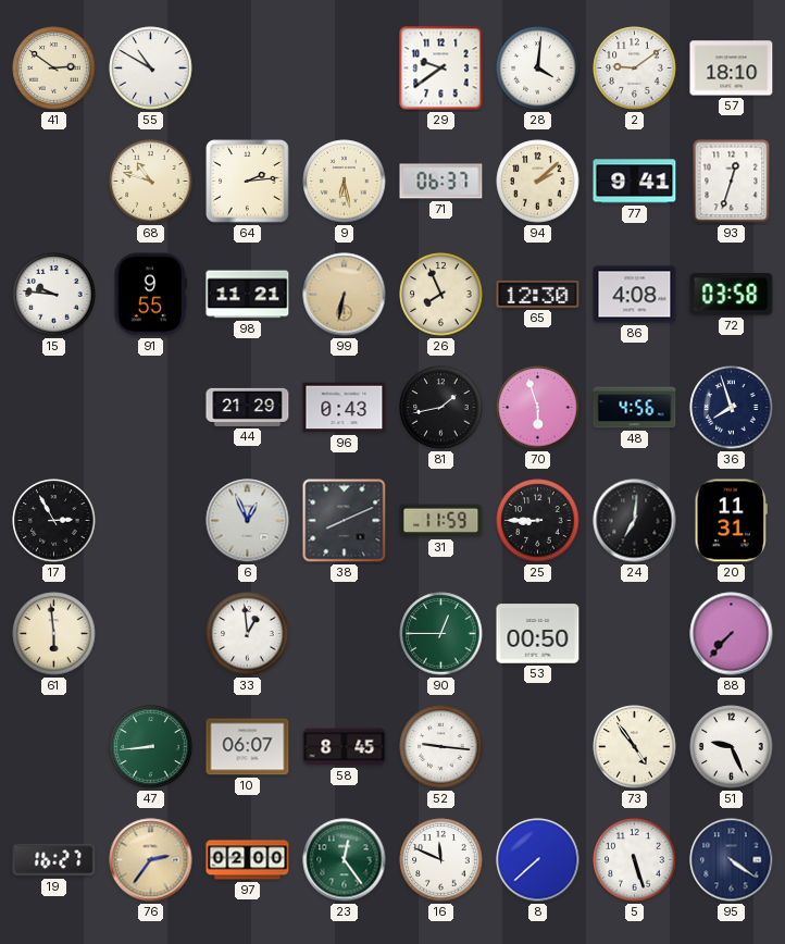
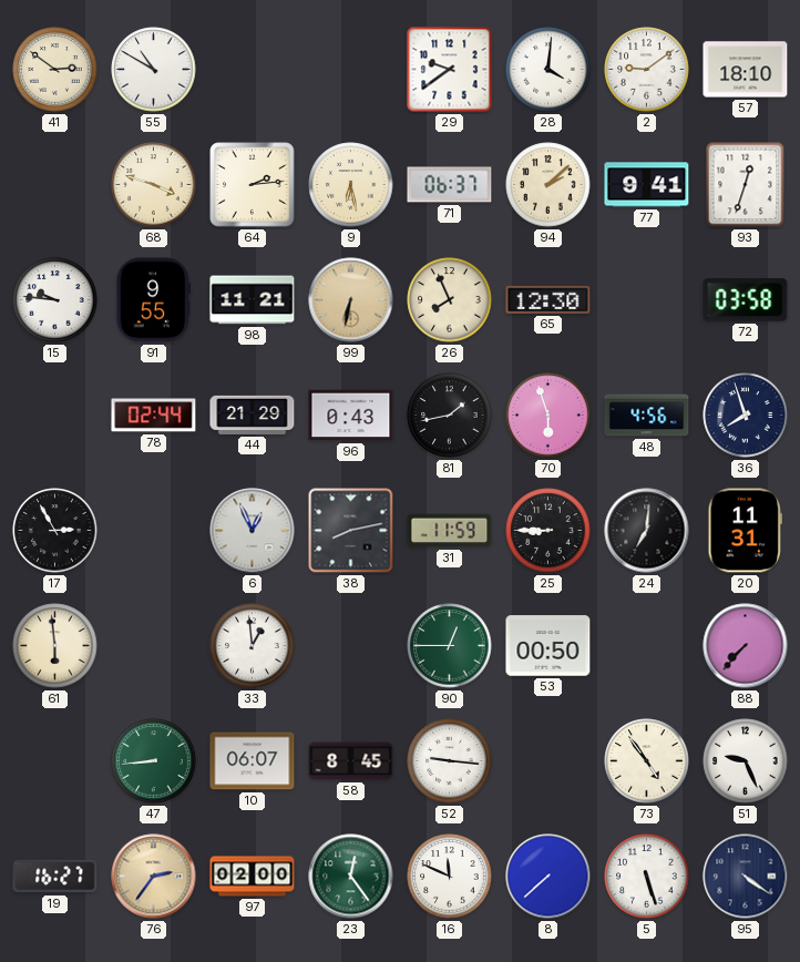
68: 10:48 -> 3:48 (154, 185)
86: 4:08 -> none (635, 295)
78: none -> 02:44 (154, 416)
38: 8:11 -> 8:13 (351, 531)
